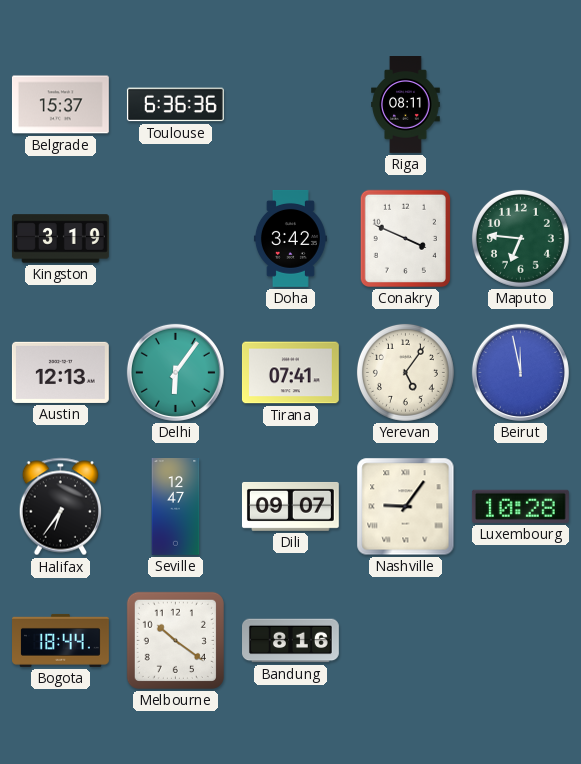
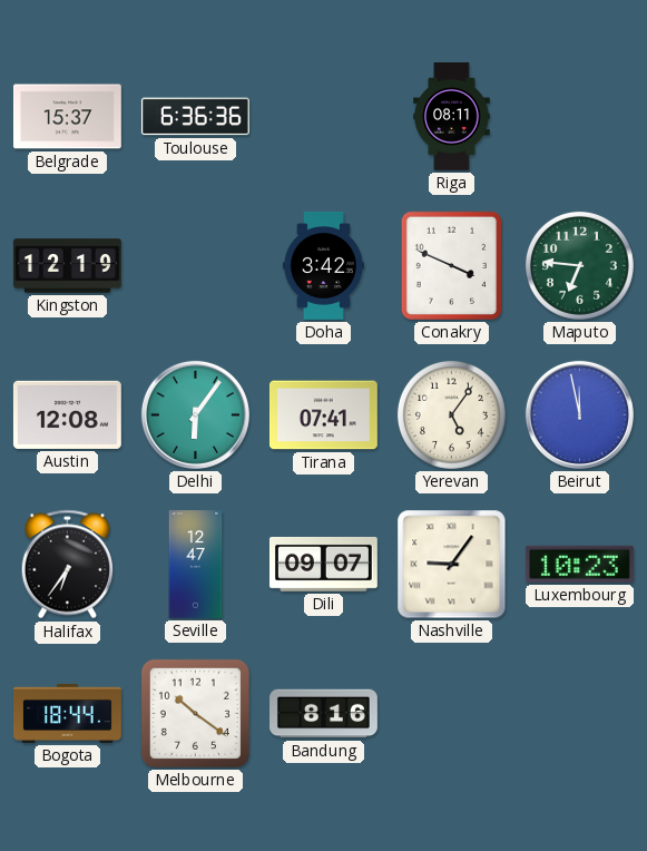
Kingston: 3:19 -> 12:19 (67, 266)
Austin: 12:13 -> 12:08 (67, 414)
Luxembourg: 10:28 -> 10:23 (579, 564)
